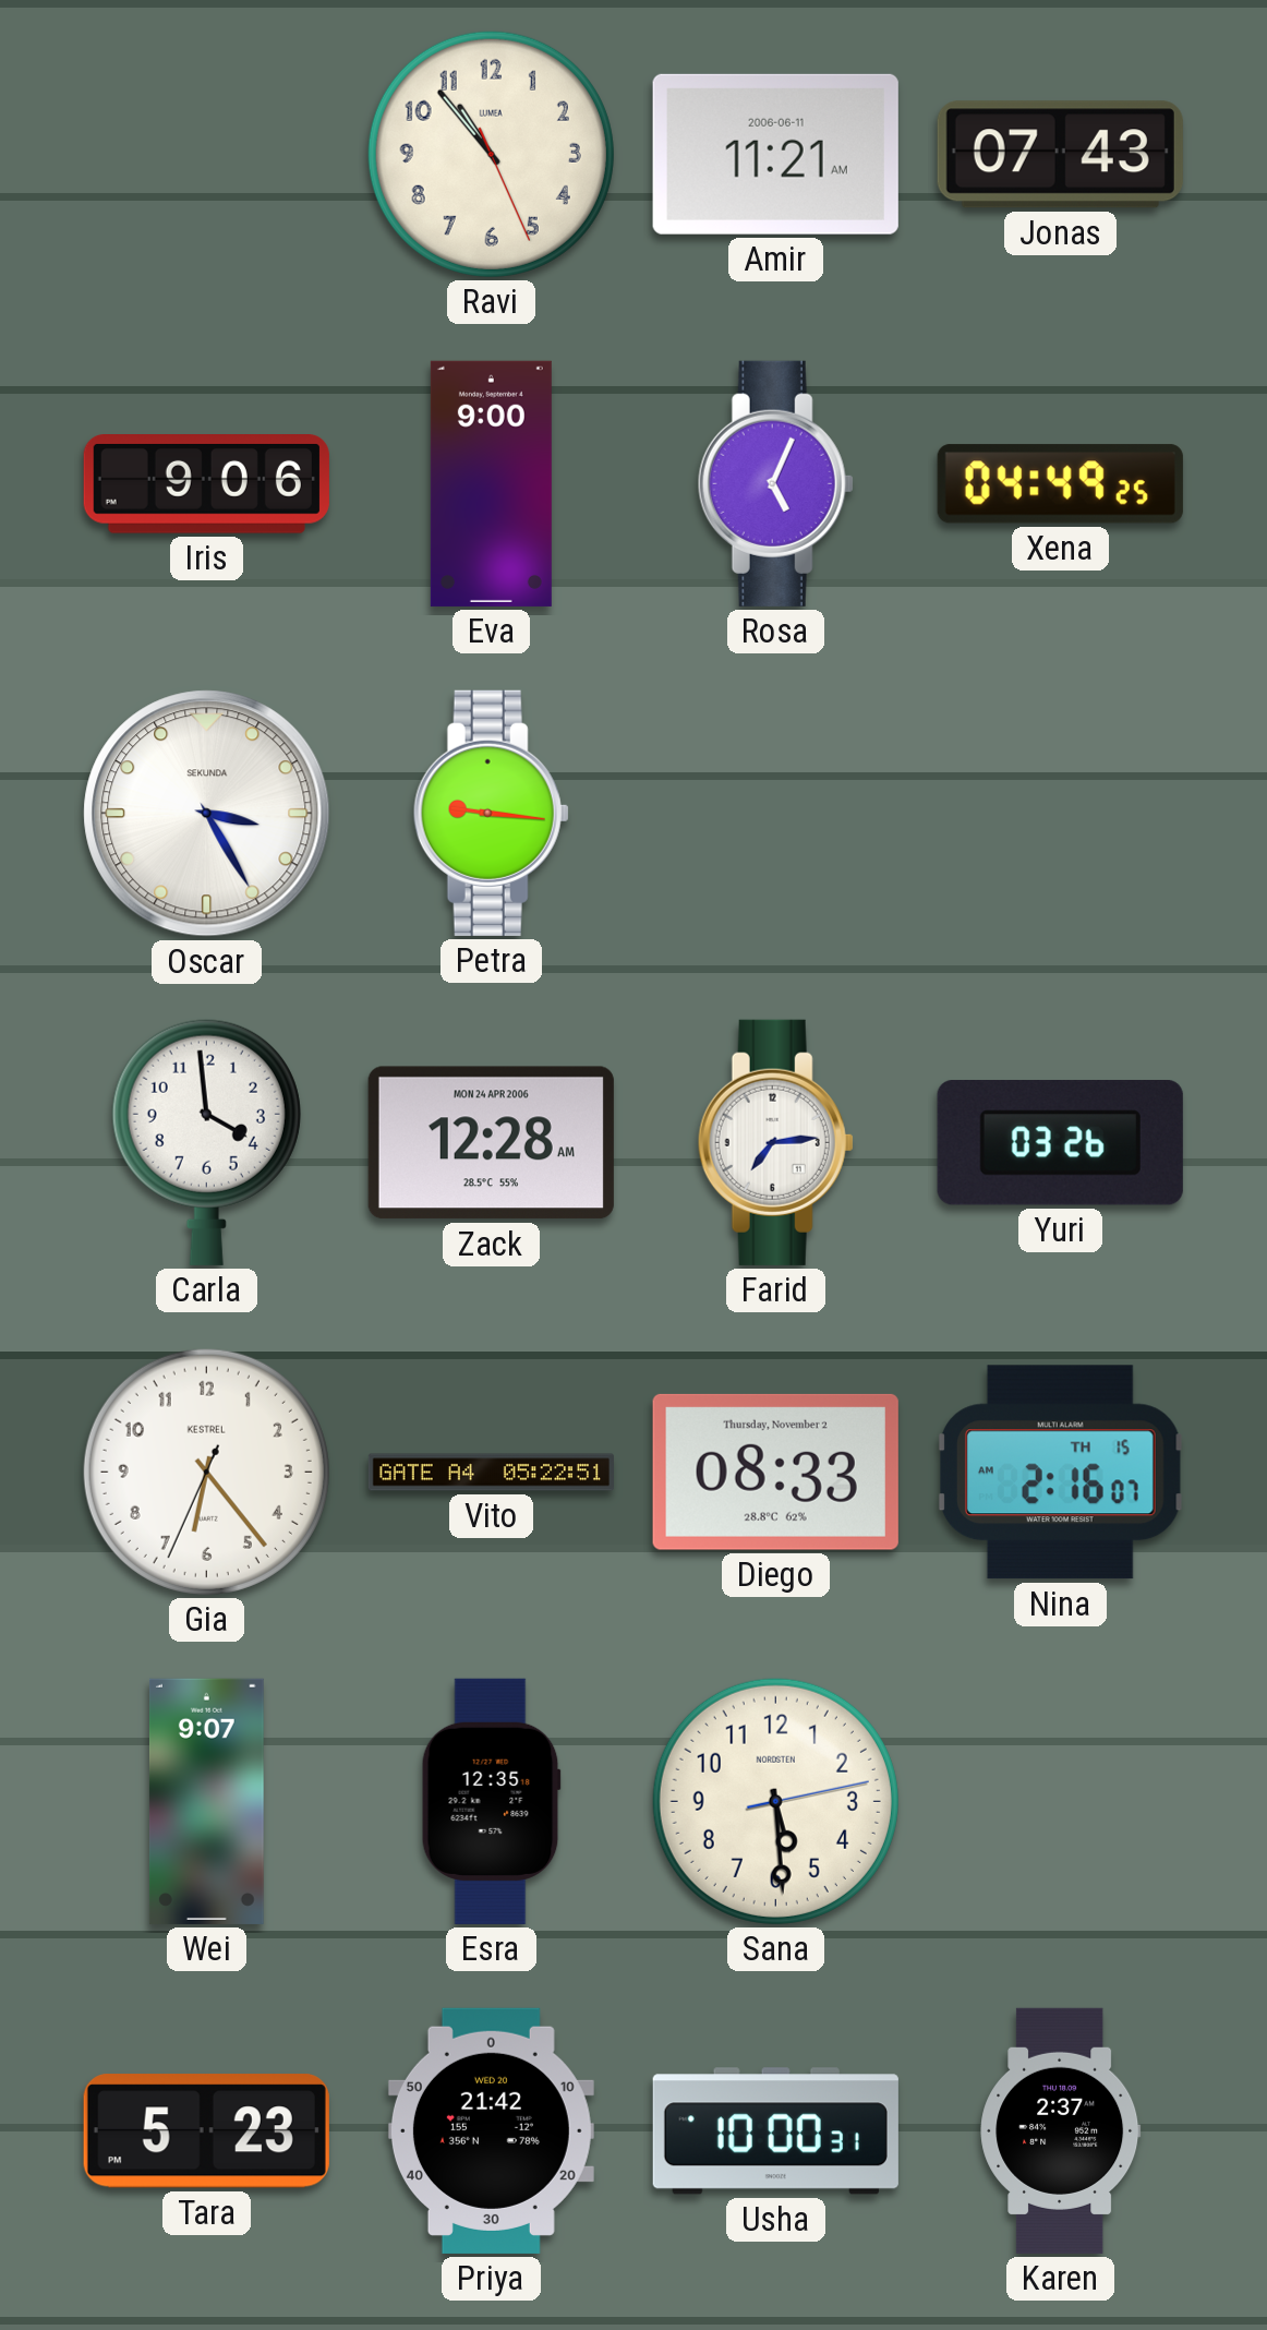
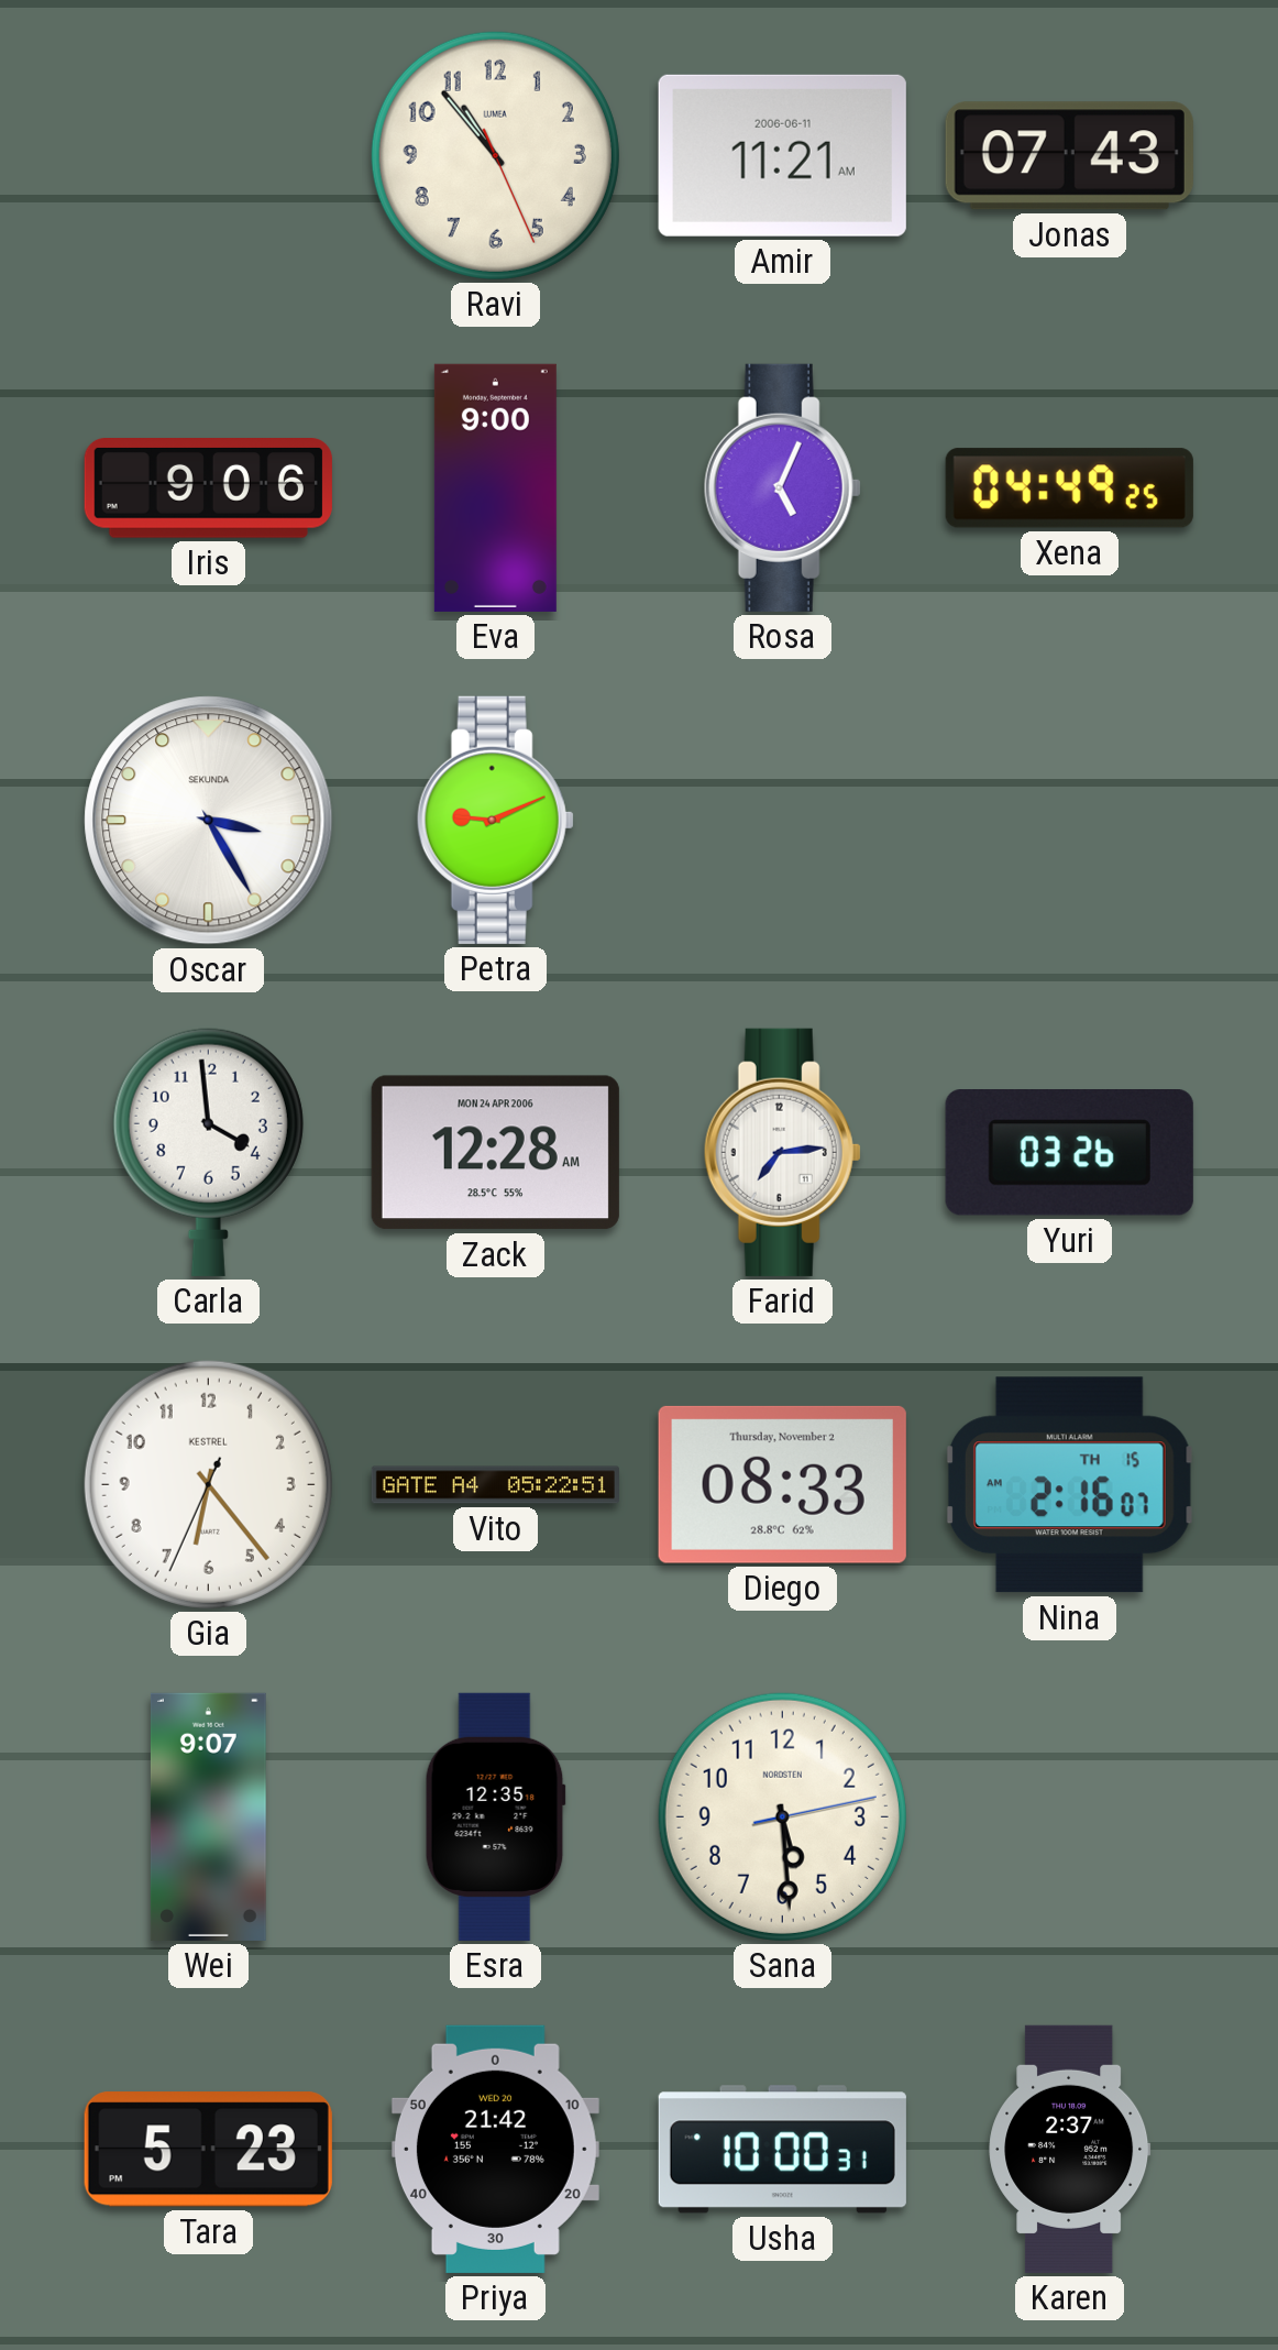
Petra: 9:16 -> 9:11 (495, 820)
